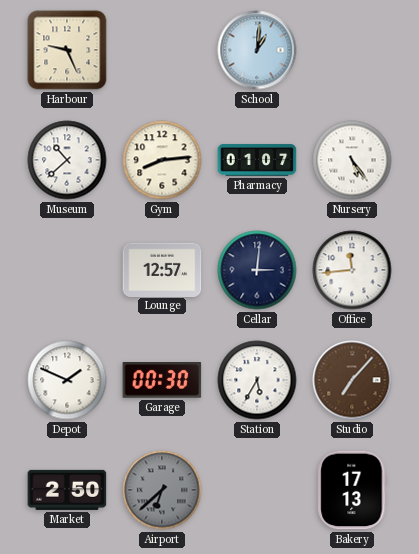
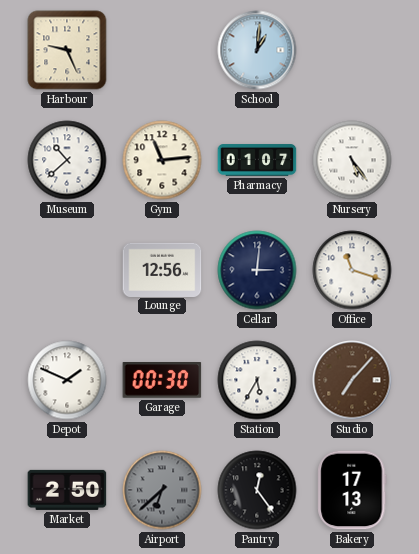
Gym: 8:14 -> 11:14 (162, 160)
Lounge: 12:57 -> 12:56 (162, 269)
Office: 11:44 -> 11:18 (352, 270)
Pantry: none -> 12:24 (257, 490)
